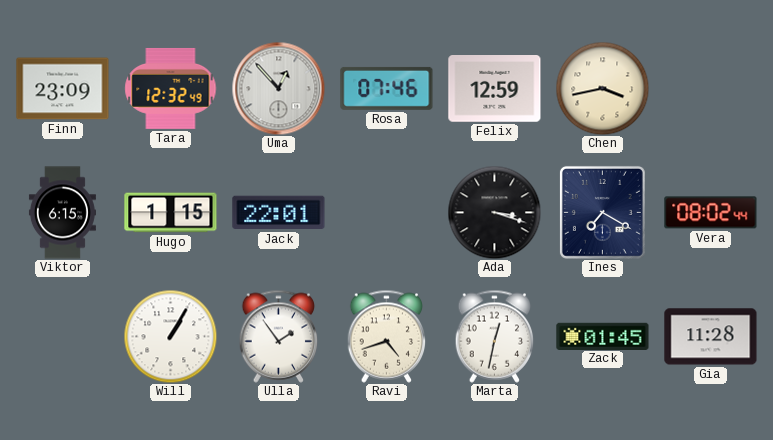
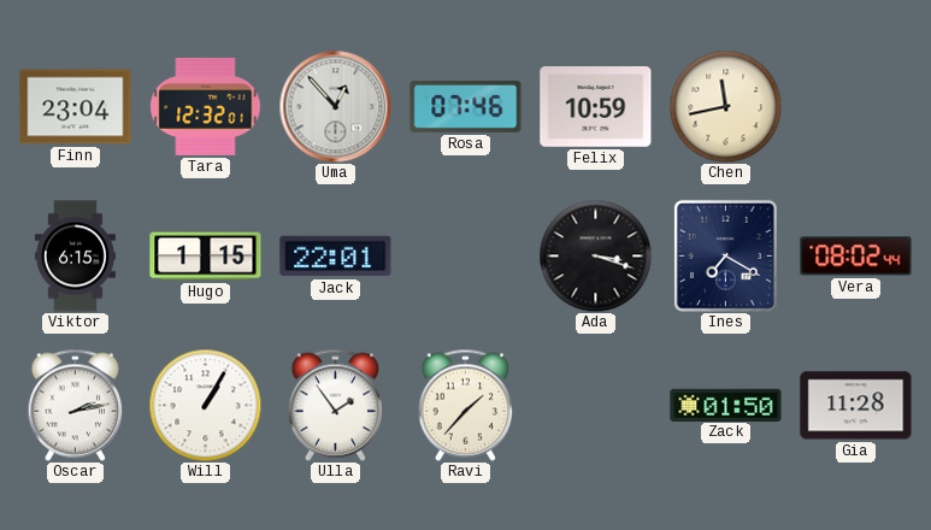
Finn: 23:09 -> 23:04 (76, 107)
Tara: 12:32:49 -> 12:32:01 (206, 106)
Felix: 12:59 -> 10:59 (596, 107)
Chen: 3:43 -> 11:43 (725, 106)
Oscar: none -> 2:13 (76, 405)
Ravi: 4:42 -> 1:37 (466, 405)
Marta: 12:32 -> none (495, 336)
Zack: 01:45 -> 01:50 (726, 405)
